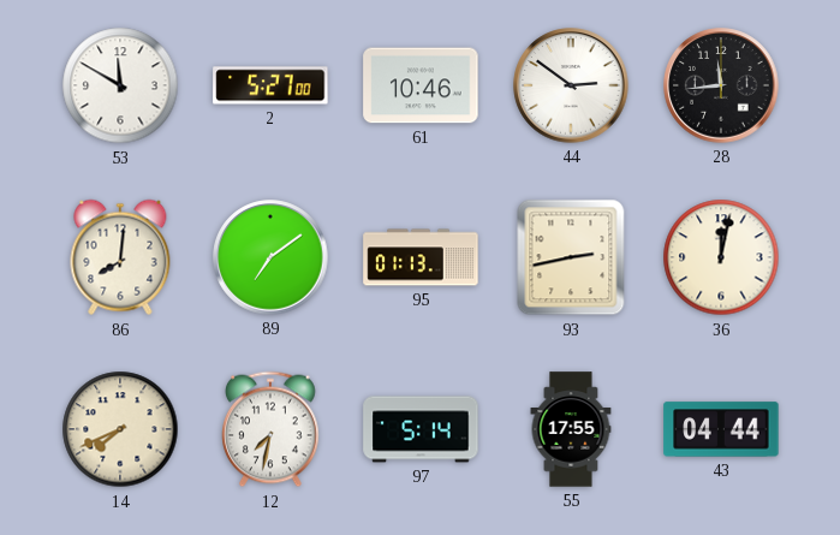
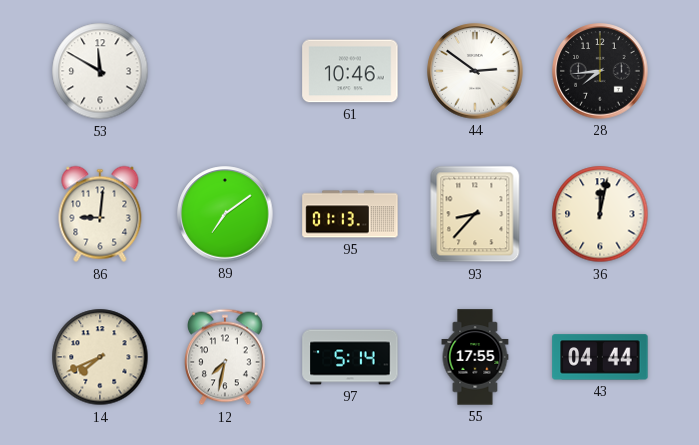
2: 5:27 -> none (270, 85)
28: 11:44 -> 7:44 (600, 71)
86: 8:01 -> 9:01 (100, 214)
93: 2:43 -> 8:37 (475, 214)
